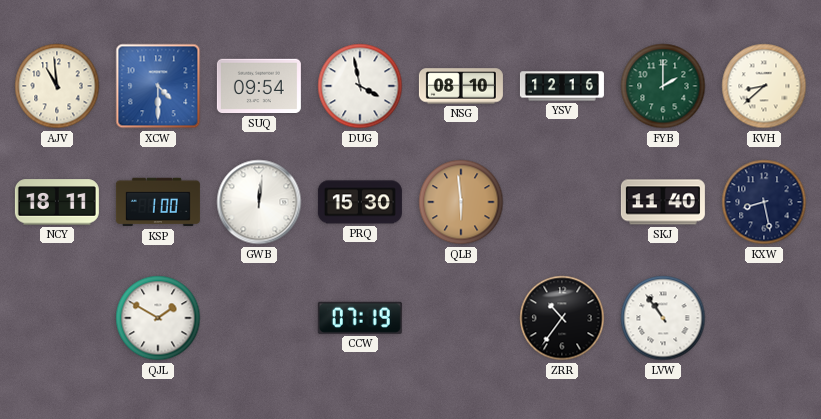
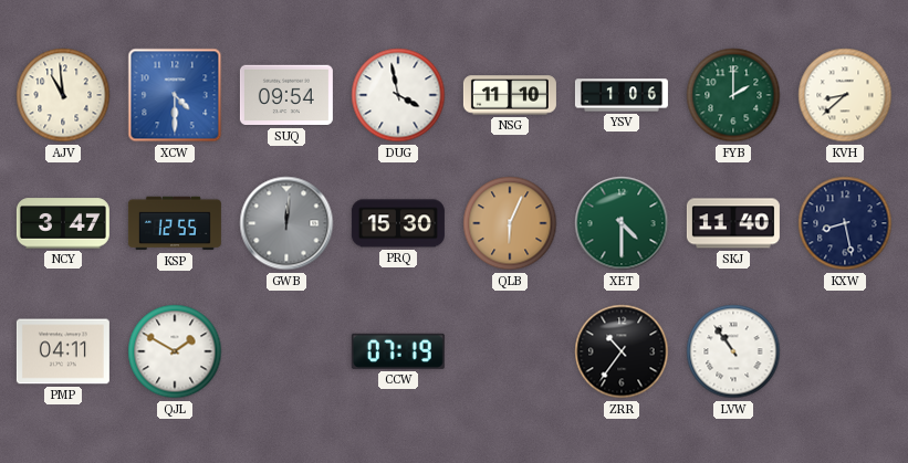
NSG: 08:10 -> 11:10 (510, 95)
YSV: 12:16 -> 1:06 (622, 95)
NCY: 18:11 -> 3:47 (63, 223)
KSP: 1:00 -> 12:55 (175, 223)
GWB dial: white -> grey (286, 223)
QLB: 5:59 -> 6:04 (510, 223)
XET: none -> 4:30 (622, 223)
PMP: none -> 04:11 (63, 351)
